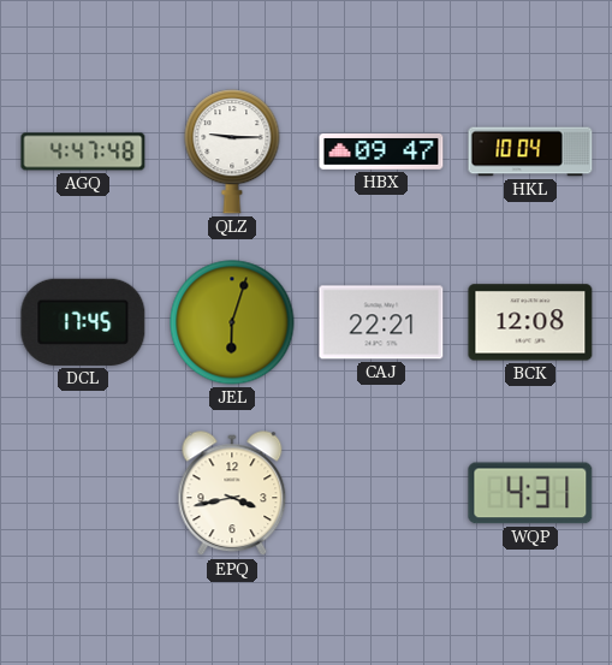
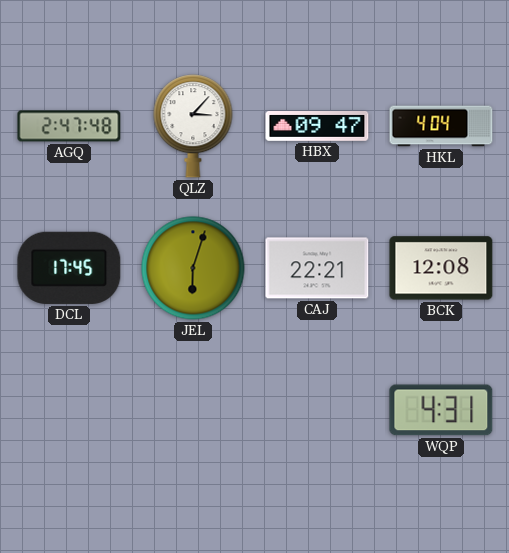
AGQ: 4:47 -> 2:47 (69, 126)
QLZ: 9:15 -> 3:07 (193, 126)
HKL: 10:04 -> 4:04 (441, 126)
EPQ: 3:43 -> none (232, 494)
